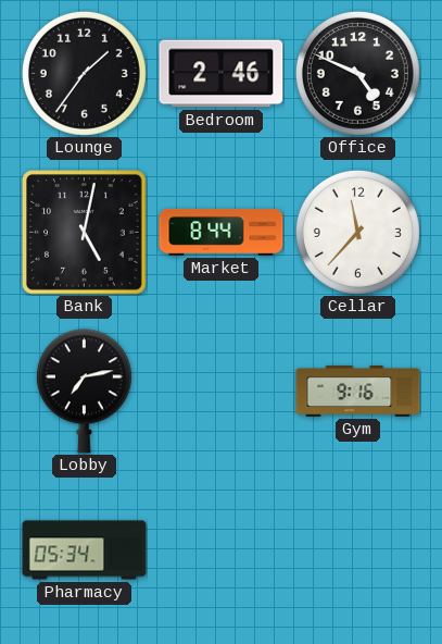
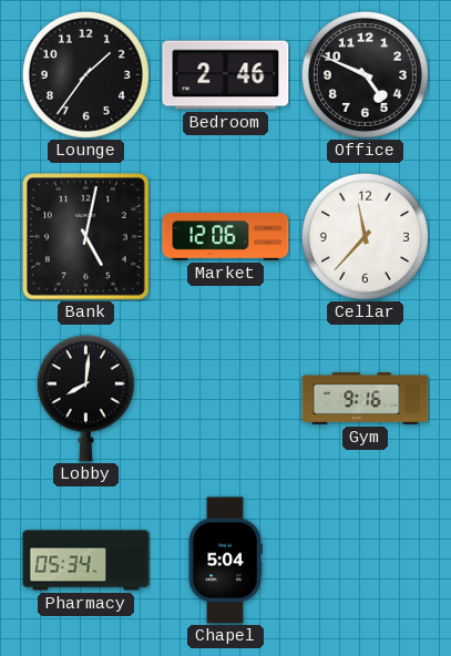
Market: 8:44 -> 12:06 (226, 236)
Lobby: 7:13 -> 8:01 (85, 399)
Chapel: none -> 5:04 (225, 561)
